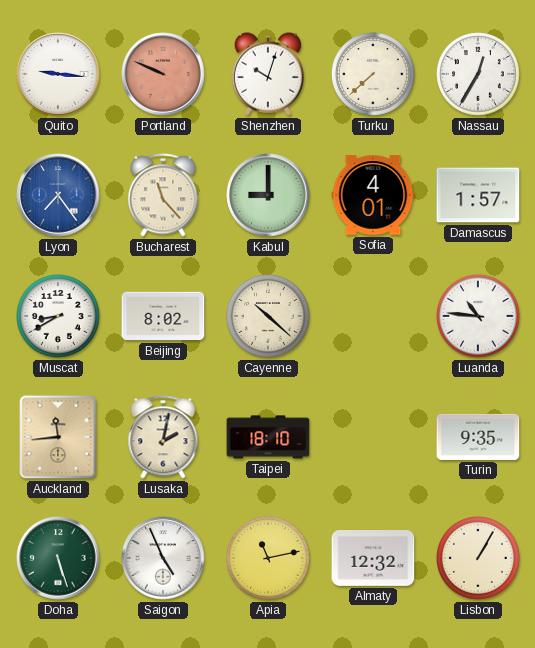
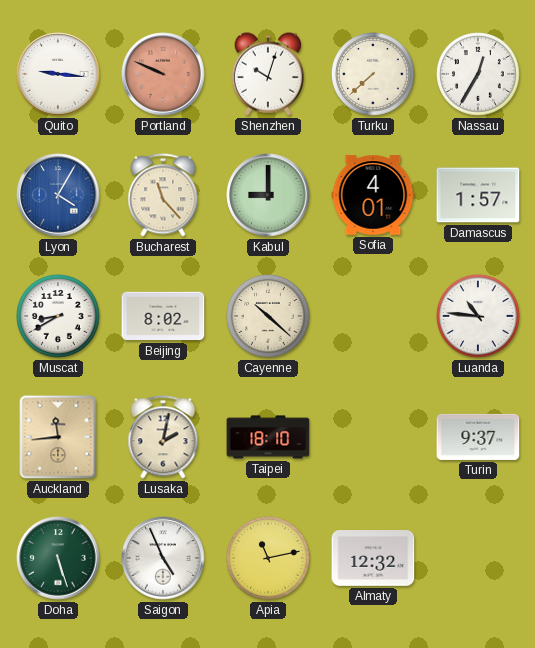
Lyon: 7:24 -> 4:05 (58, 195)
Turin: 9:35 -> 9:37 (478, 437)
Lisbon: 1:05 -> none (478, 558)
